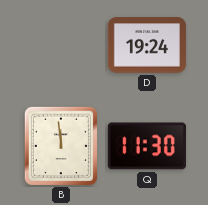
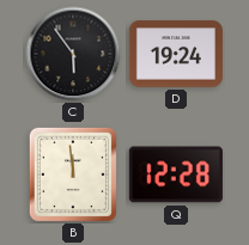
C: none -> 5:54 (73, 54)
Q: 11:30 -> 12:28 (176, 174)
